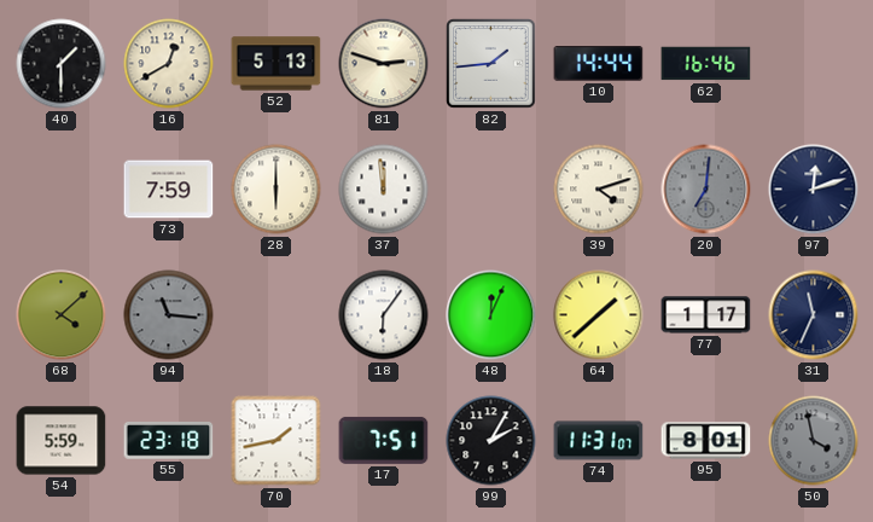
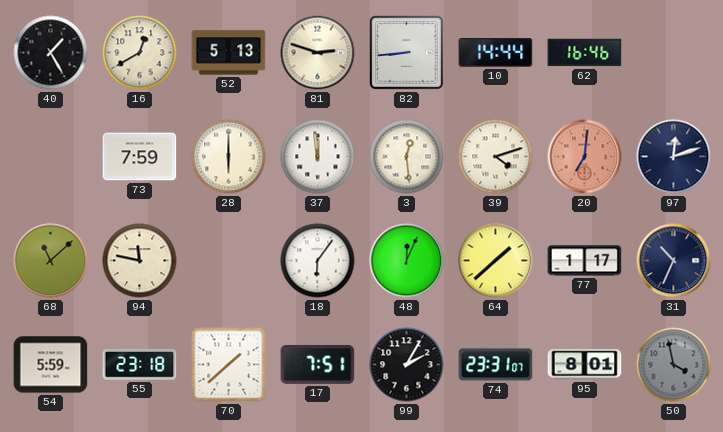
40: 1:30 -> 1:25 (51, 53)
82: 1:44 -> 8:44 (407, 53)
3: none -> 12:29 (407, 157)
20 dial: grey -> salmon (585, 157)
68: 4:08 -> 11:08 (51, 261)
94: 11:16 -> 11:47 (140, 261)
94 dial: grey -> cream (140, 261)
31: 11:34 -> 10:34 (674, 261)
70: 1:43 -> 1:38 (229, 365)
74: 11:31 -> 23:31 (496, 365)
